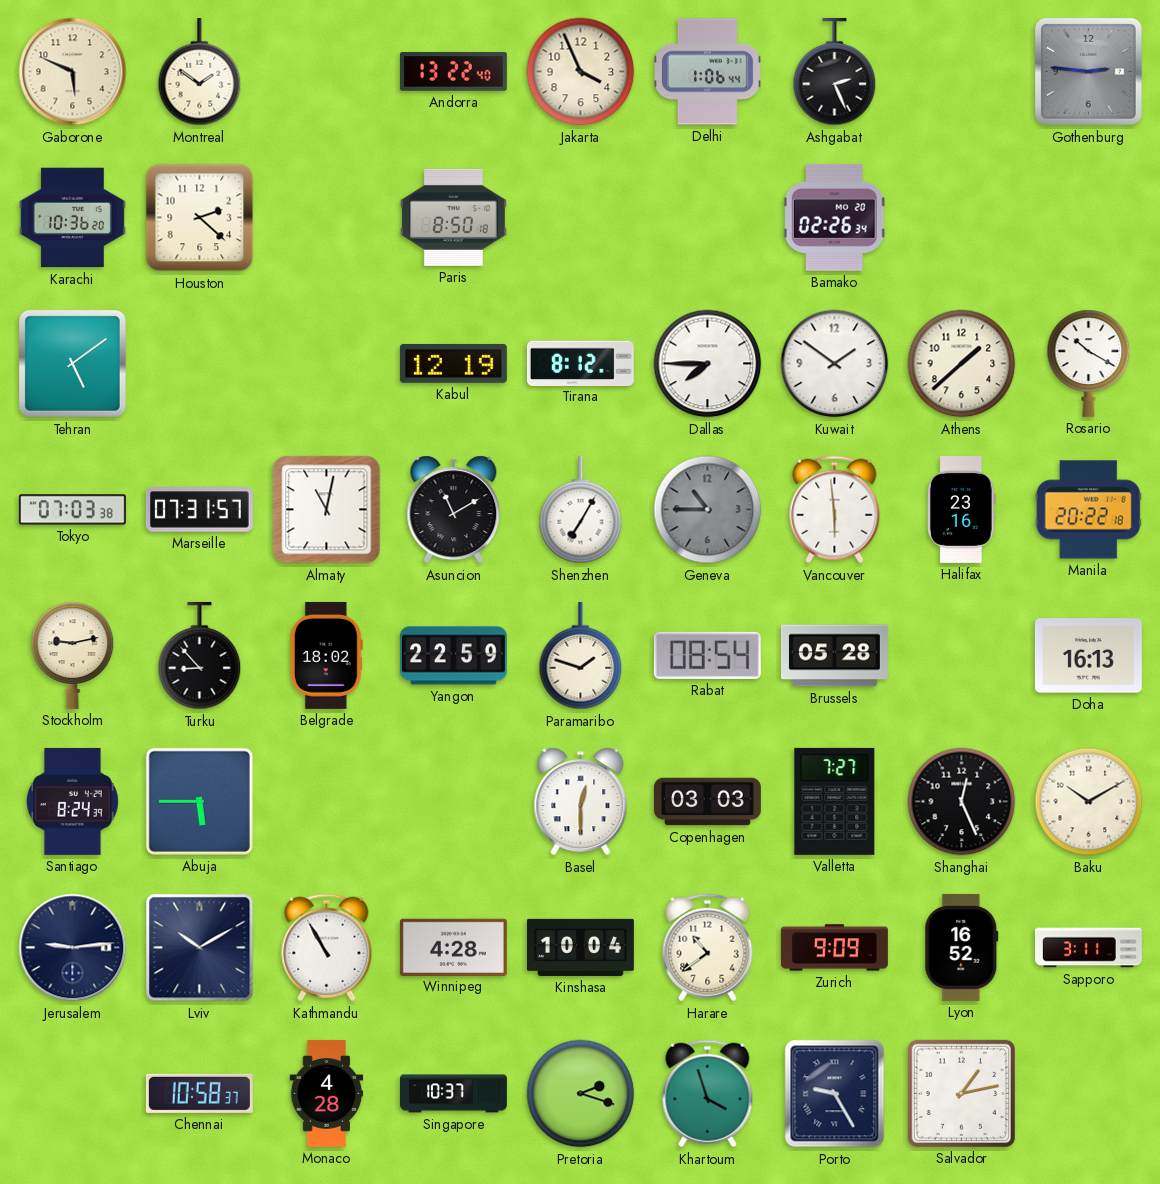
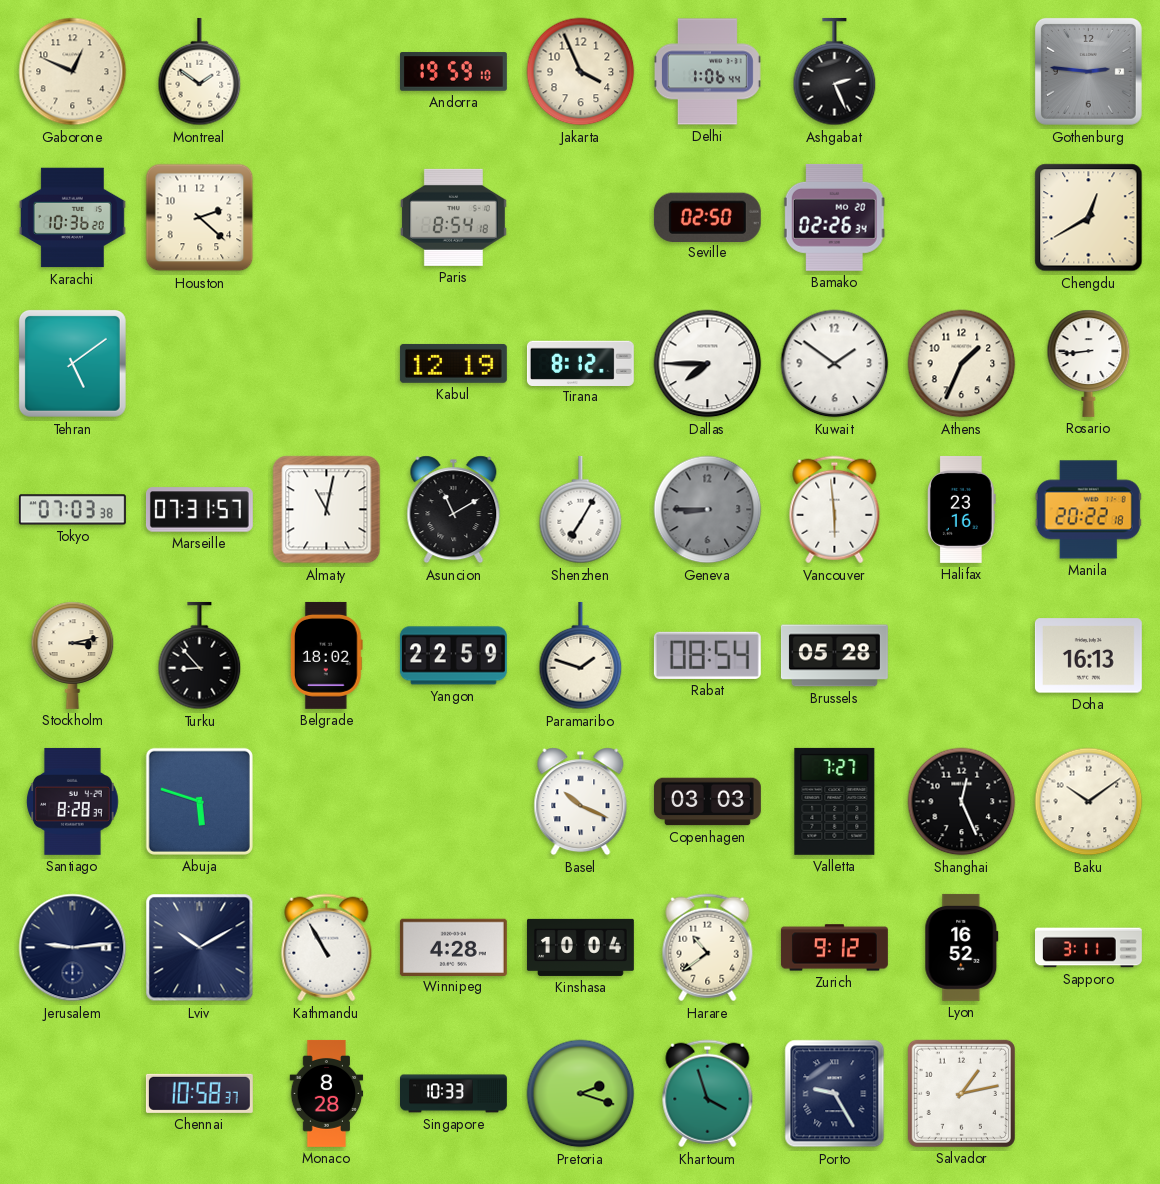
Gaborone: 5:49 -> 12:49 (73, 72)
Andorra: 13:22 -> 19:59 (453, 72)
Paris: 8:50 -> 8:54 (453, 217)
Seville: none -> 02:50 (707, 217)
Chengdu: none -> 12:40 (1089, 218)
Athens: 1:38 -> 1:34 (962, 364)
Rosario: 10:20 -> 8:44 (1089, 363)
Geneva: 10:45 -> 8:45 (708, 510)
Stockholm: 9:13 -> 3:13 (73, 655)
Santiago: 8:24 -> 8:28 (73, 801)
Abuja: 5:45 -> 5:48 (199, 801)
Basel: 12:30 -> 10:19 (581, 802)
Baku: 10:10 -> 10:09 (1089, 802)
Zurich: 9:09 -> 9:12 (834, 948)
Monaco: 4:28 -> 8:28 (327, 1093)
Singapore: 10:37 -> 10:33 (454, 1094)
